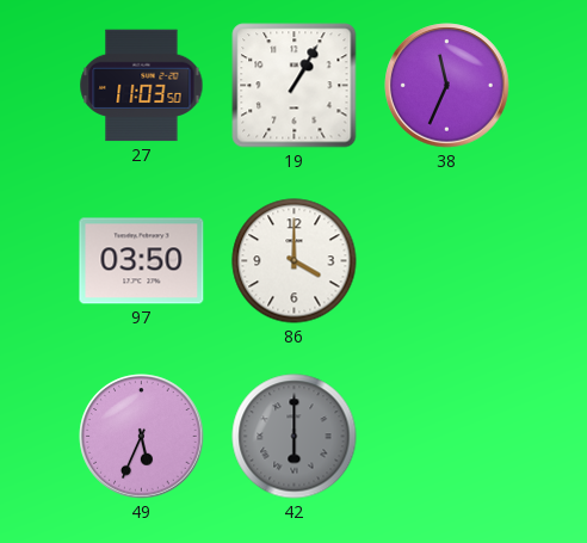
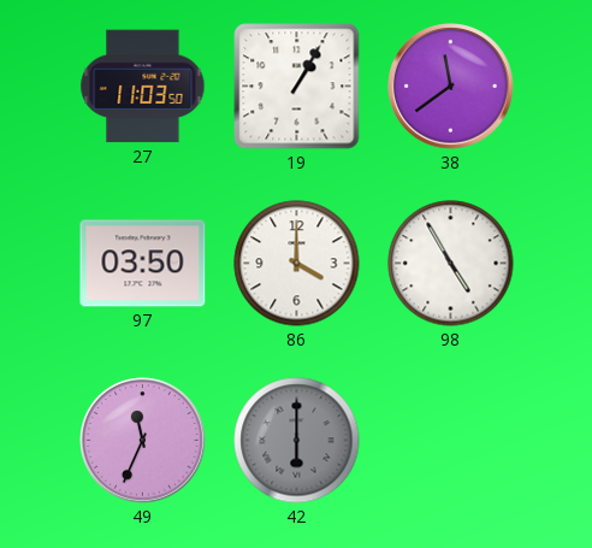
38: 11:34 -> 11:39 (451, 87)
98: none -> 4:55 (451, 264)
49: 5:34 -> 11:34 (143, 441)
